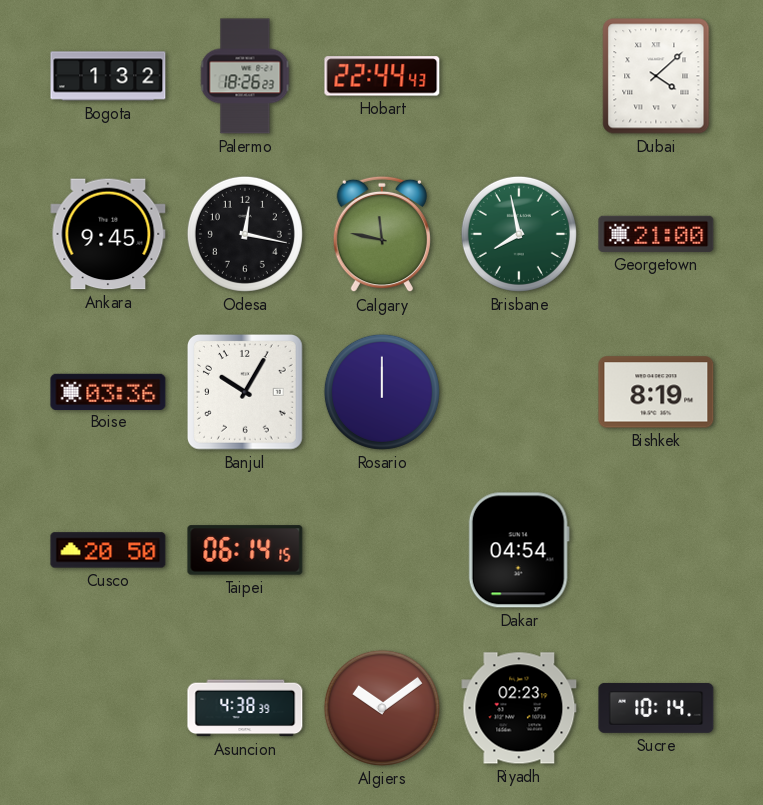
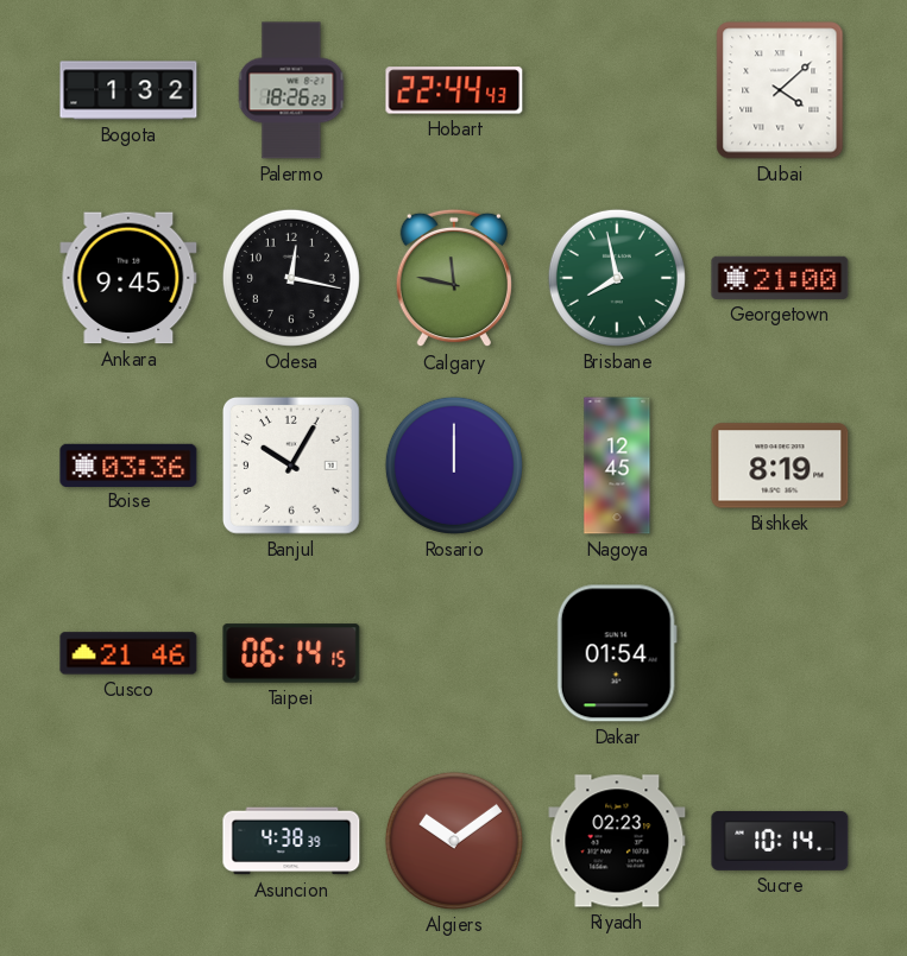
Nagoya: none -> 12:45 (617, 466)
Cusco: 20:50 -> 21:46 (128, 653)
Dakar: 04:54 -> 01:54 (617, 653)
